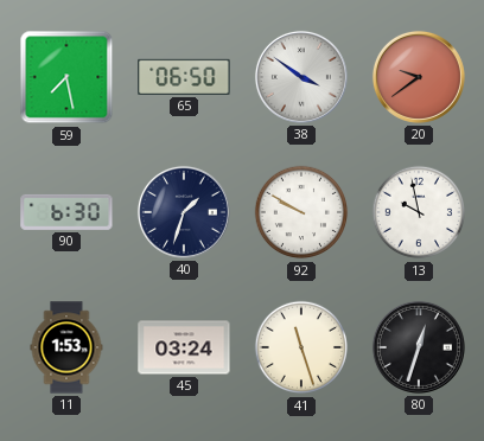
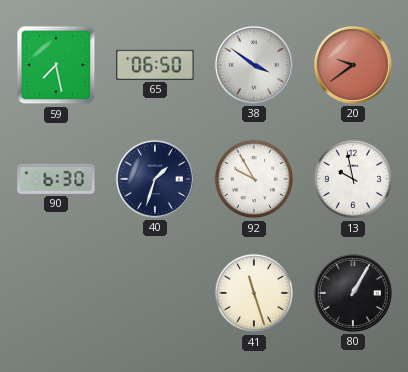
92: 9:50 -> 9:55 (254, 179)
11: 1:53 -> none (66, 347)
45: 03:24 -> none (184, 347)
80: 12:33 -> 1:05 (353, 293)
